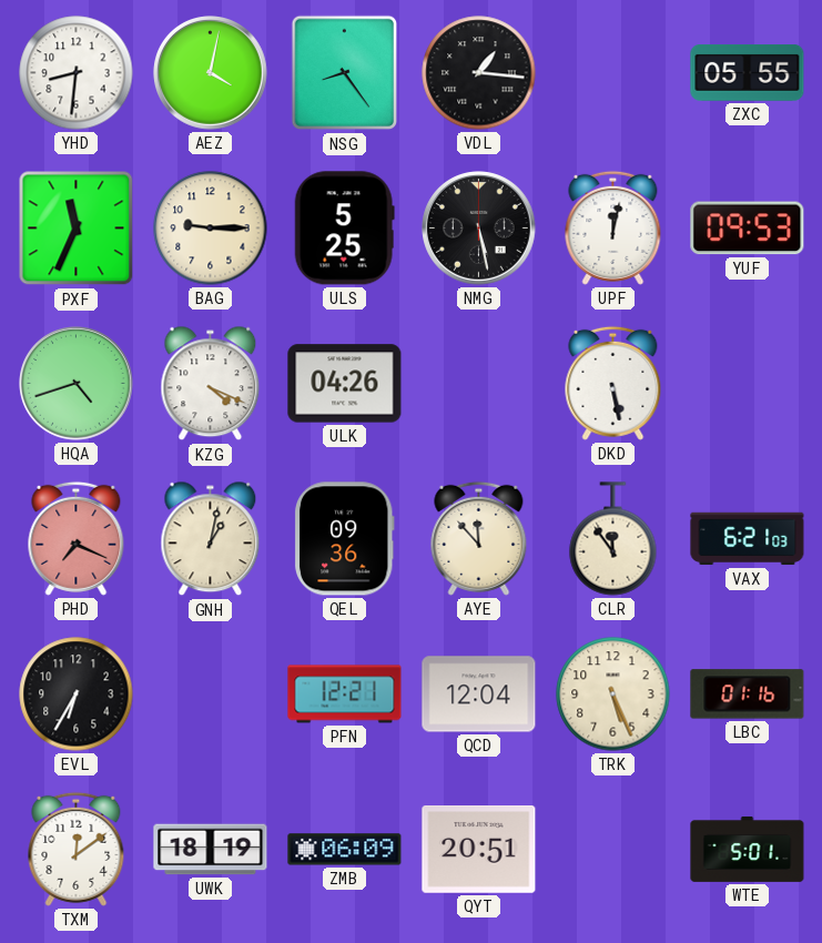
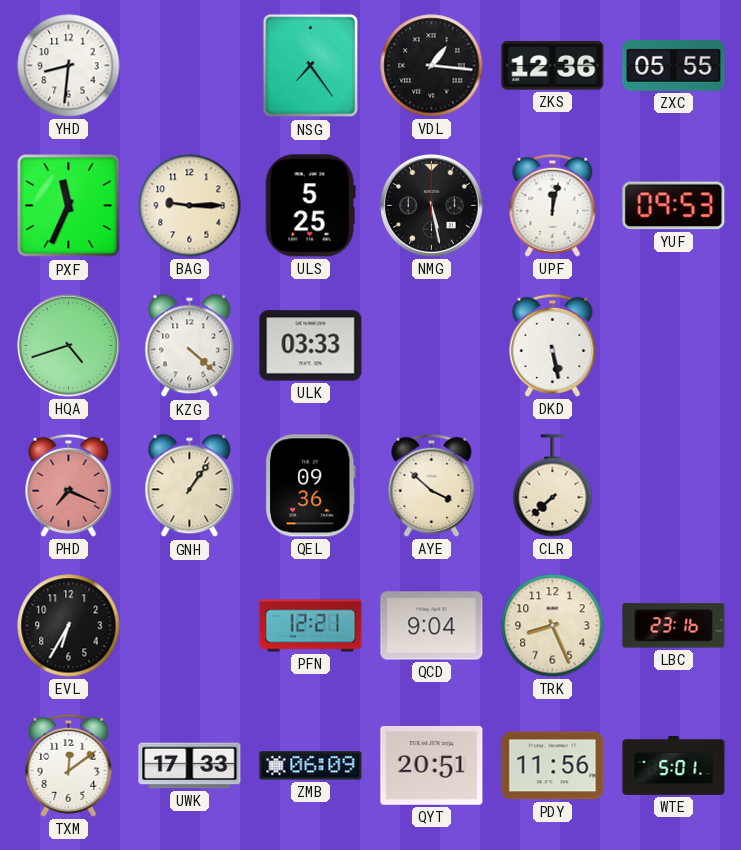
AEZ: 4:02 -> none (211, 73)
NSG: 8:24 -> 7:24 (310, 66)
ZKS: none -> 12:36 (553, 66)
KZG: 4:19 -> 4:22 (190, 346)
ULK: 04:26 -> 03:33 (311, 346)
GNH: 1:02 -> 1:06 (190, 486)
AYE: 11:53 -> 3:52 (432, 485)
CLR: 11:54 -> 7:38 (553, 486)
VAX: 6:21 -> none (748, 539)
QCD: 12:04 -> 9:04 (432, 626)
TRK: 5:26 -> 8:26 (553, 626)
LBC: 01:16 -> 23:16 (674, 626)
UWK: 18:19 -> 17:33 (190, 766)
PDY: none -> 11:56 (553, 766)
